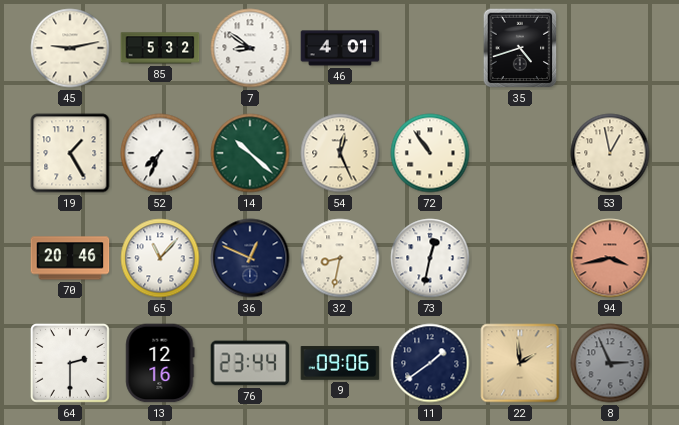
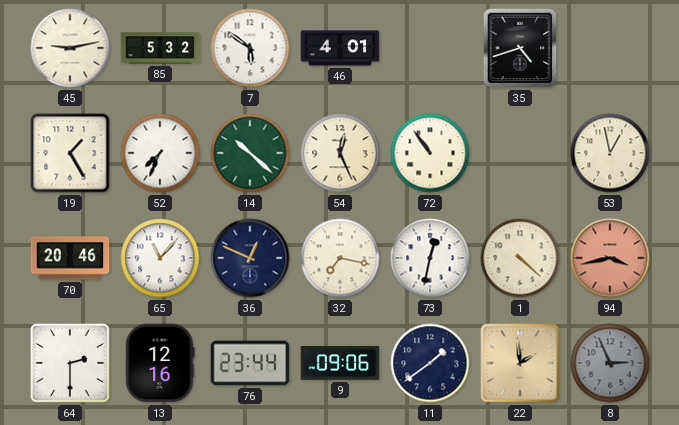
7: 8:51 -> 5:51 (250, 48)
32: 8:32 -> 7:17 (340, 258)
1: none -> 4:22 (520, 258)
